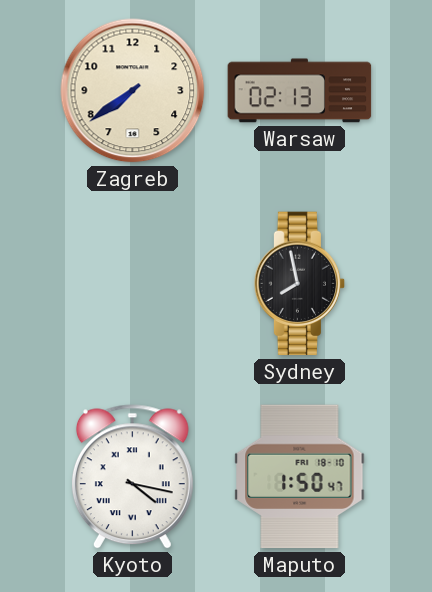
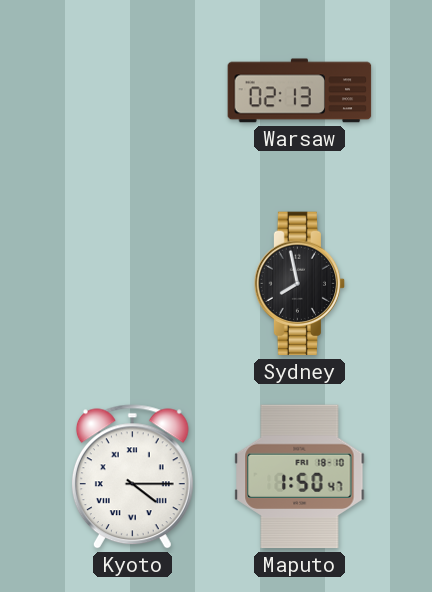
Zagreb: 7:39 -> none (133, 91)
Kyoto: 4:17 -> 4:15 (132, 477)
